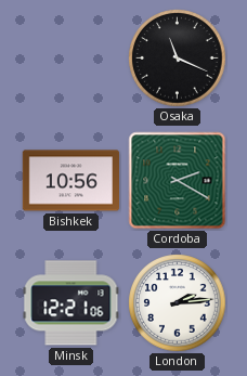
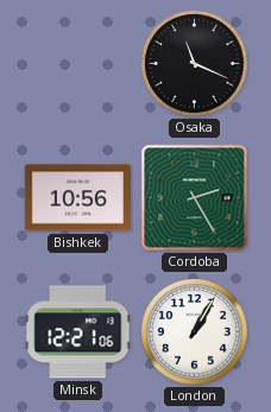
Cordoba: 2:20 -> 2:25 (195, 198)
London: 2:14 -> 1:05 (195, 332)
